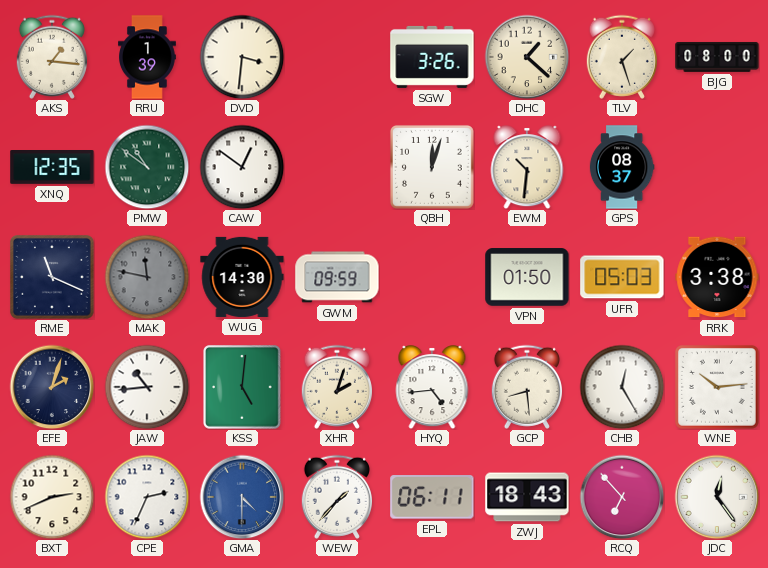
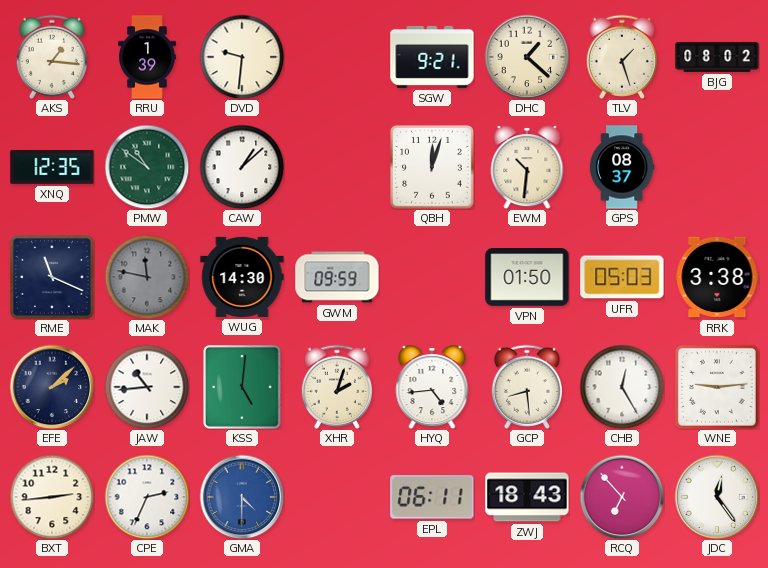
DVD: 3:31 -> 9:31 (242, 57)
SGW: 3:26 -> 9:21 (432, 57)
BJG: 08:00 -> 08:02 (717, 57)
CAW: 12:51 -> 1:08 (242, 167)
EFE: 2:03 -> 2:08 (52, 387)
WNE: 10:14 -> 9:14 (717, 387)
BXT: 2:41 -> 2:44 (52, 497)
WEW: 1:37 -> none (337, 497)
